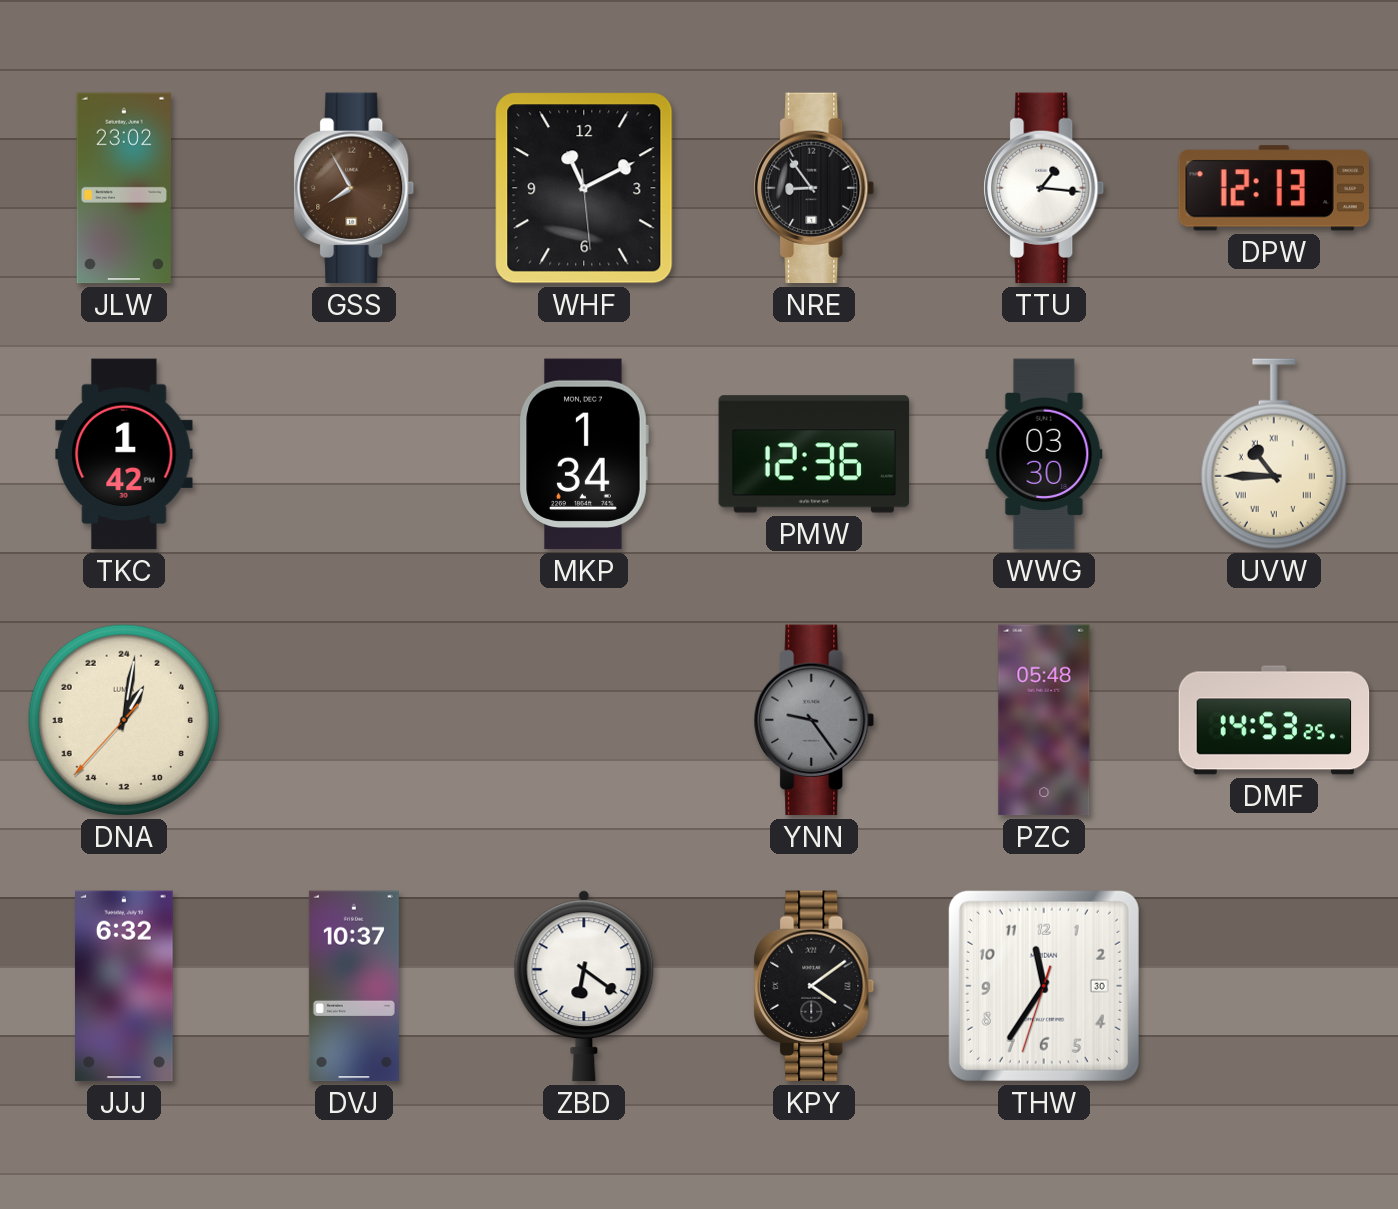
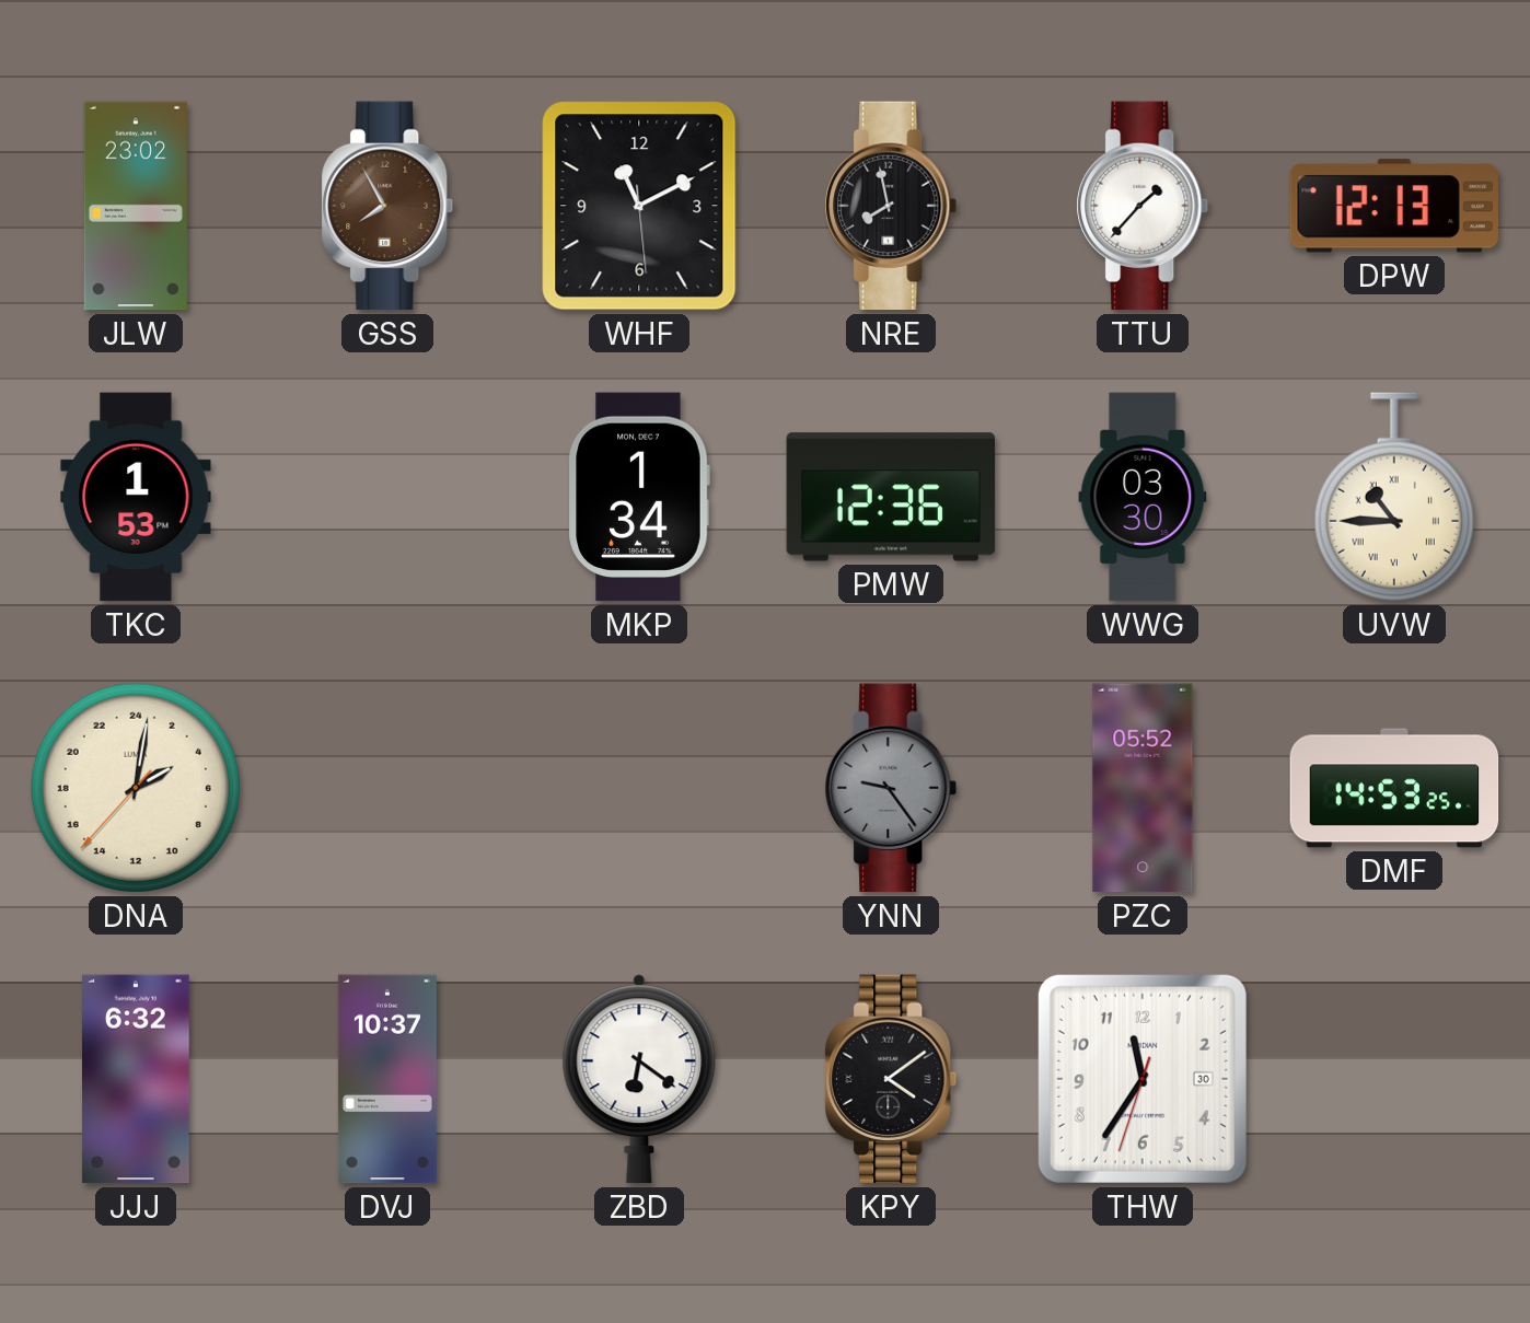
NRE: 8:54 -> 7:58 (891, 206)
TTU: 1:16 -> 1:37 (1143, 206)
TKC: 1:42 -> 1:53 (136, 497)
DNA: 2:01 -> 4:01 (136, 788)
PZC: 05:48 -> 05:52 (1143, 788)
